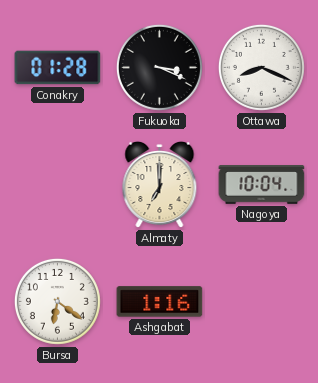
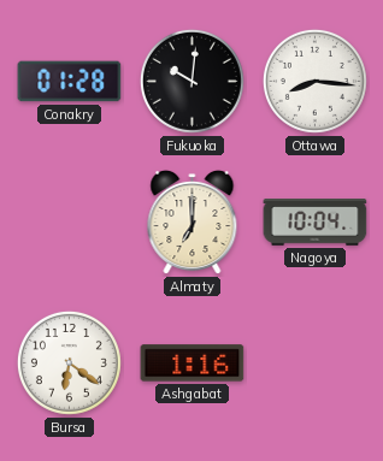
Fukuoka: 3:19 -> 10:01 (191, 81)
Ottawa: 8:19 -> 8:16 (314, 81)
